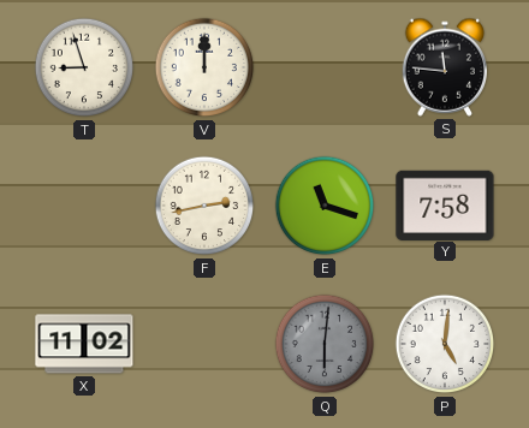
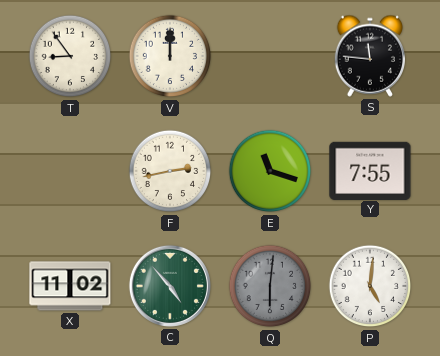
T: 8:57 -> 8:54 (70, 56)
Y: 7:58 -> 7:55 (370, 170)
C: none -> 4:53 (170, 286)
